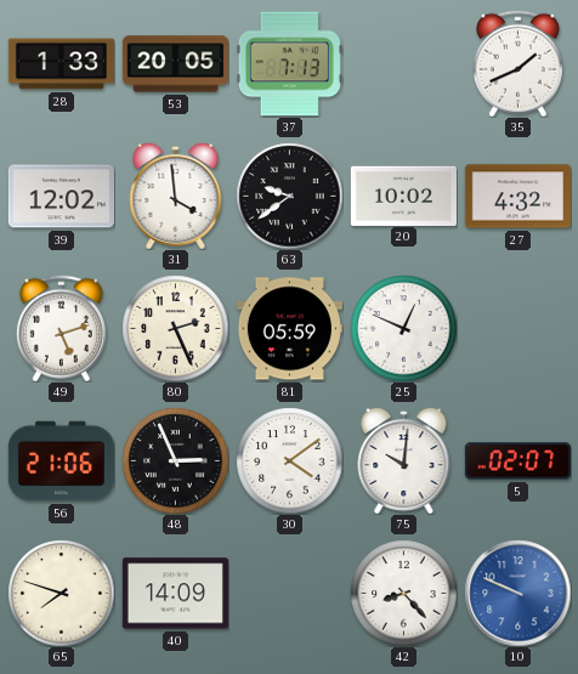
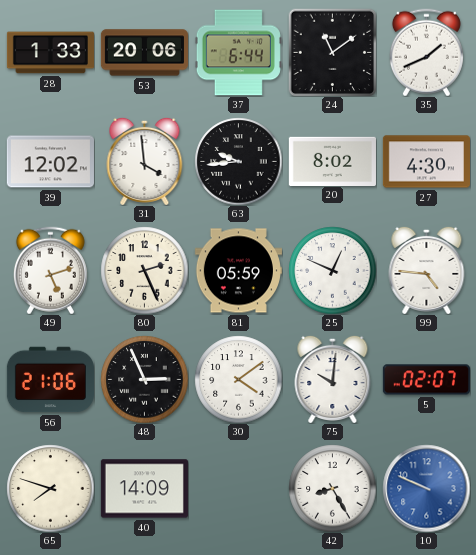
53: 20:05 -> 20:06 (144, 53)
37: 7:13 -> 6:44 (238, 53)
24: none -> 11:09 (332, 52)
63: 9:39 -> 9:44 (238, 161)
20: 10:02 -> 8:02 (332, 161)
27: 4:32 -> 4:30 (426, 162)
99: none -> 4:46 (427, 270)
42: 8:23 -> 8:25 (332, 488)
